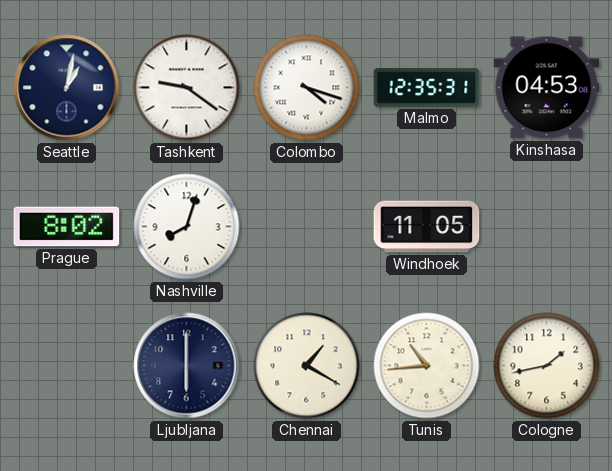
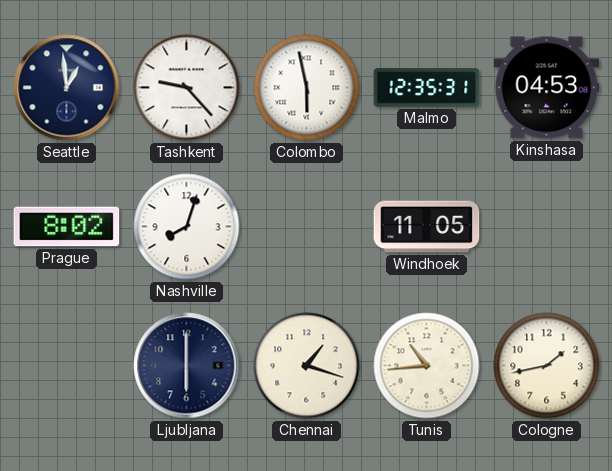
Seattle: 1:02 -> 12:59 (67, 88)
Tashkent: 9:21 -> 9:23 (187, 88)
Colombo: 4:18 -> 5:58 (307, 88)
Chennai: 1:20 -> 1:18 (307, 366)
